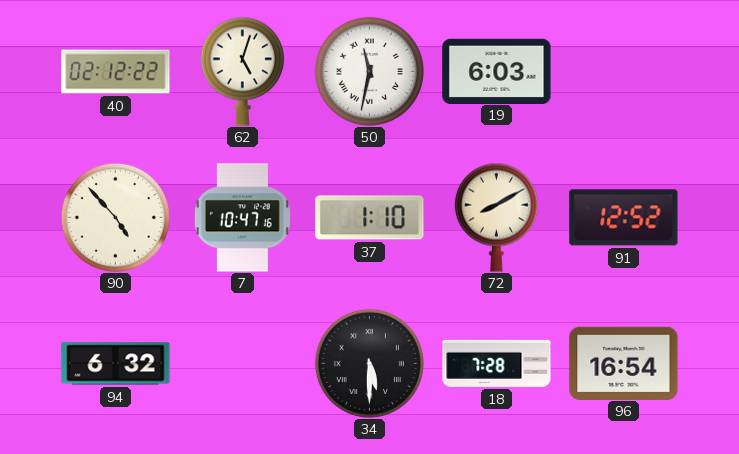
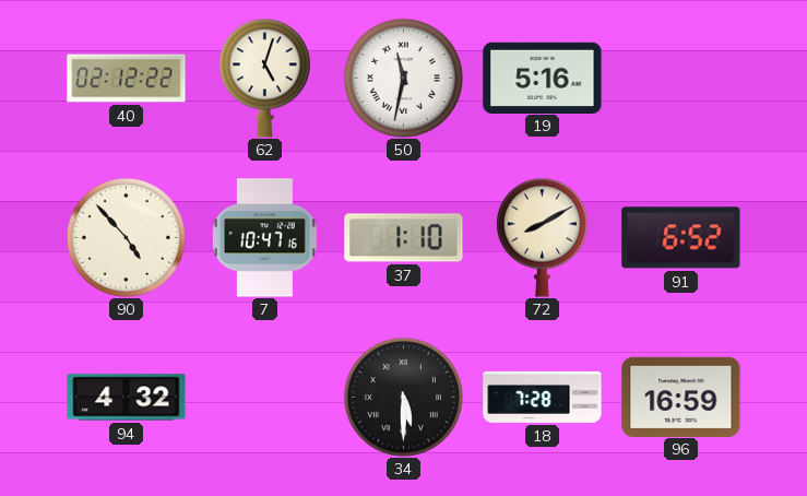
19: 6:03 -> 5:16 (543, 78)
91: 12:52 -> 6:52 (681, 238)
94: 6:32 -> 4:32 (127, 398)
96: 16:54 -> 16:59 (681, 397)
